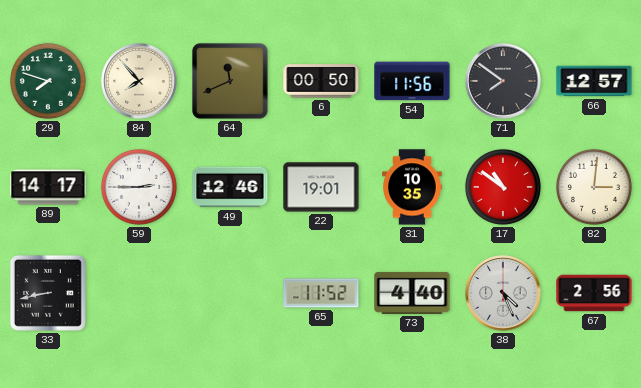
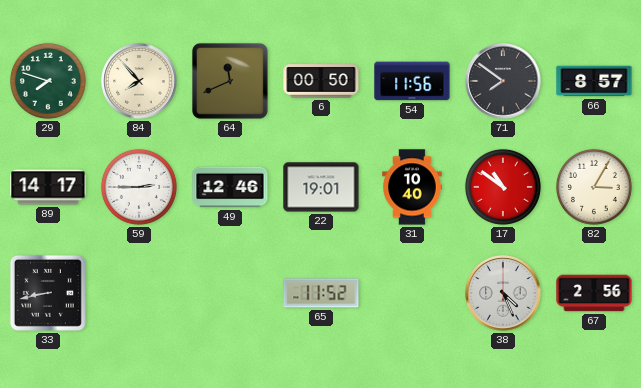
66: 12:57 -> 8:57 (594, 81)
31: 10:35 -> 10:40 (412, 187)
82: 3:01 -> 3:05 (594, 187)
73: 4:40 -> none (412, 293)
